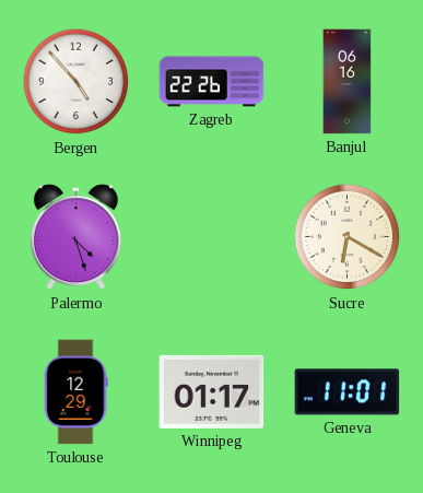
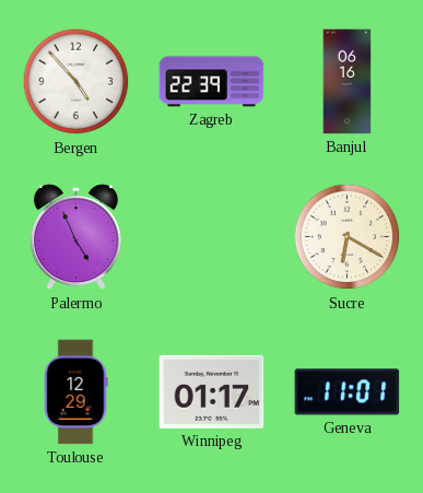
Zagreb: 22:26 -> 22:39 (212, 82)
Palermo: 4:27 -> 4:56 (75, 237)
